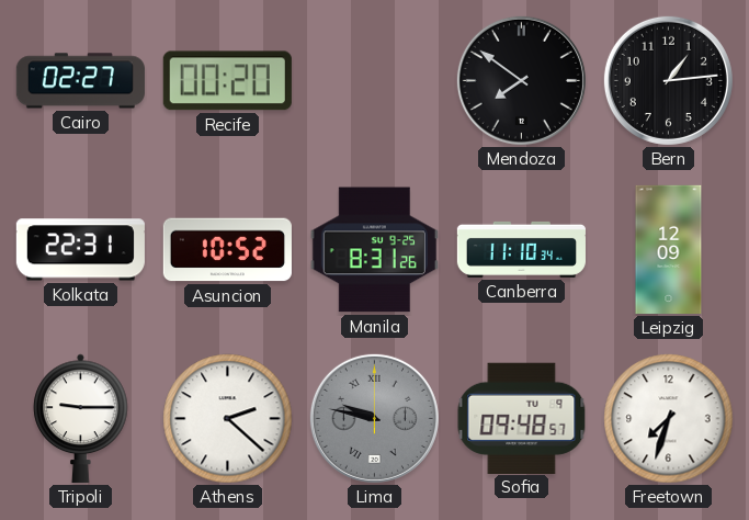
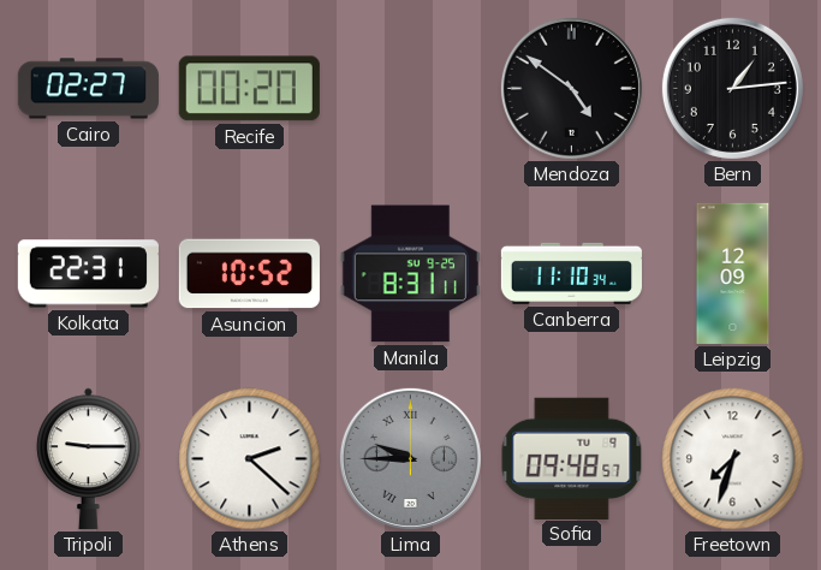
Mendoza: 7:51 -> 4:51 (571, 88)
Manila: 8:31:26 -> 8:31:11 (410, 274)
Lima: 9:47 -> 9:45 (410, 458)
